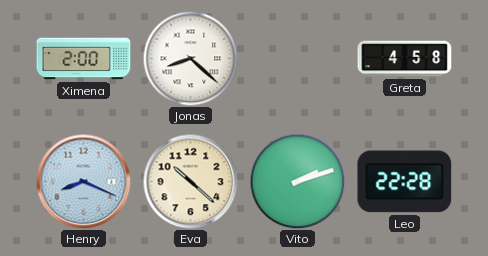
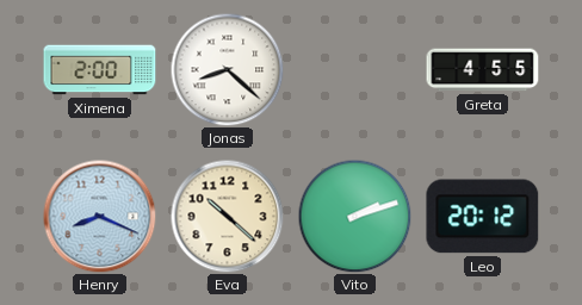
Greta: 4:58 -> 4:55 (483, 70)
Leo: 22:28 -> 20:12 (483, 217)
